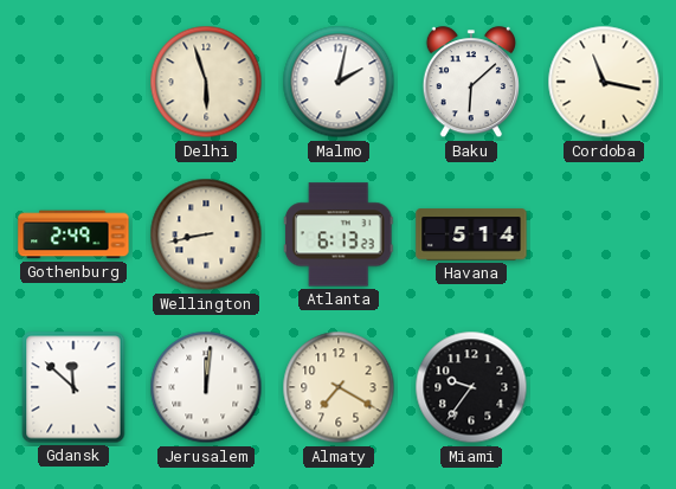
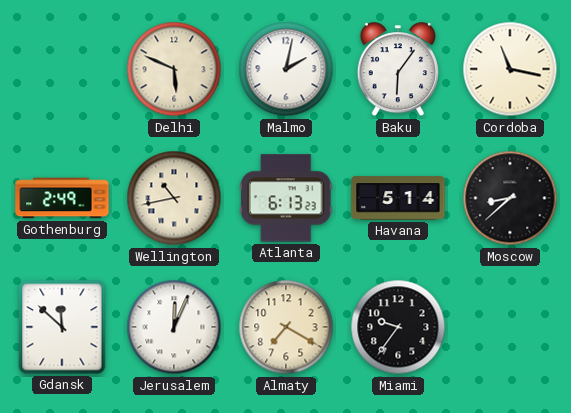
Delhi: 5:57 -> 5:49 (174, 69)
Baku: 6:08 -> 6:06 (398, 70)
Wellington: 8:43 -> 10:43 (174, 198)
Moscow: none -> 8:38 (510, 198)
Jerusalem: 12:01 -> 12:04 (174, 327)
